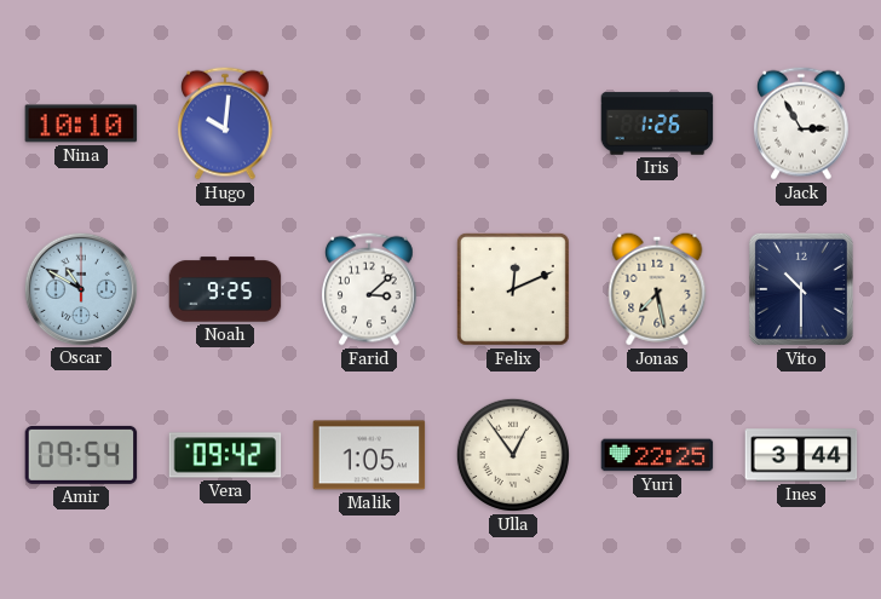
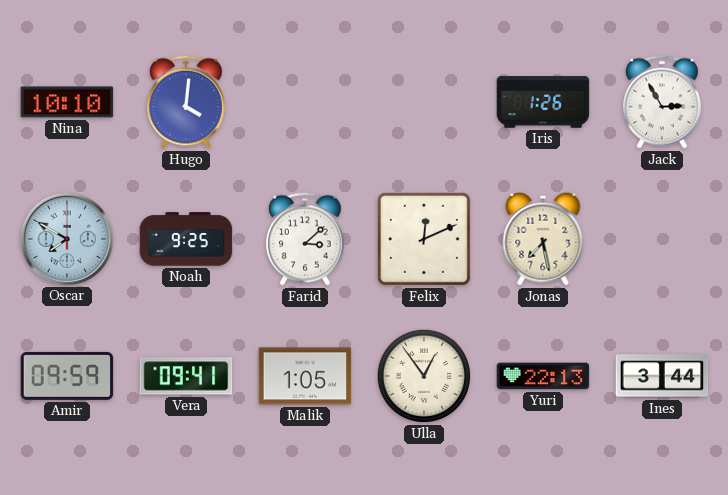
Hugo: 10:01 -> 4:01 (187, 102)
Oscar: 10:50 -> 7:50 (66, 238)
Vito: 10:30 -> none (801, 289)
Amir: 09:54 -> 09:59 (67, 376)
Vera: 09:42 -> 09:41 (186, 376)
Yuri: 22:25 -> 22:13 (543, 376)
